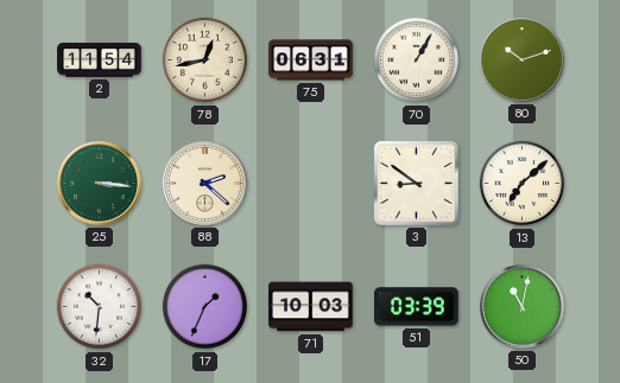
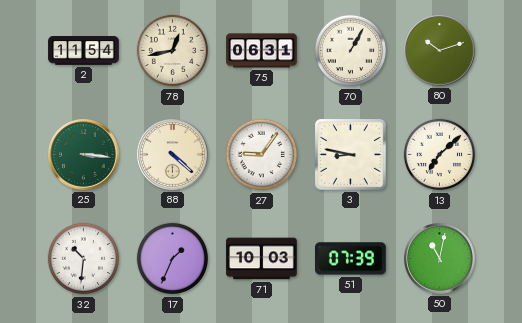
88: 2:22 -> 4:22 (173, 155)
27: none -> 9:06 (261, 155)
3: 8:51 -> 8:47 (350, 154)
51: 03:39 -> 07:39 (351, 259)
